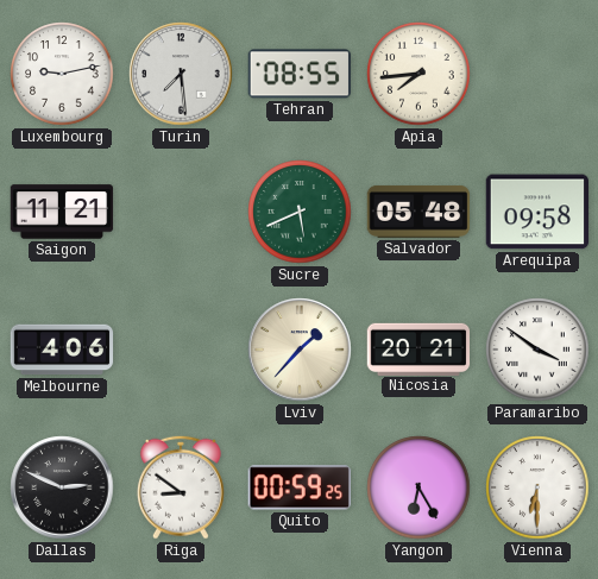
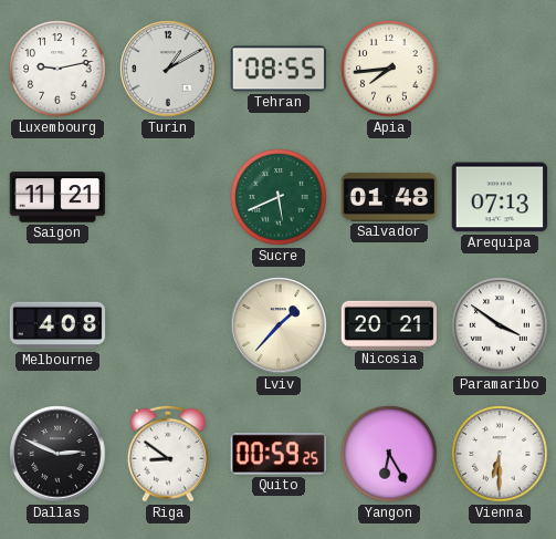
Turin: 7:29 -> 1:10 (168, 69)
Salvador: 05:48 -> 01:48 (389, 197)
Arequipa: 09:58 -> 07:13 (500, 197)
Melbourne: 4:06 -> 4:08 (57, 325)
